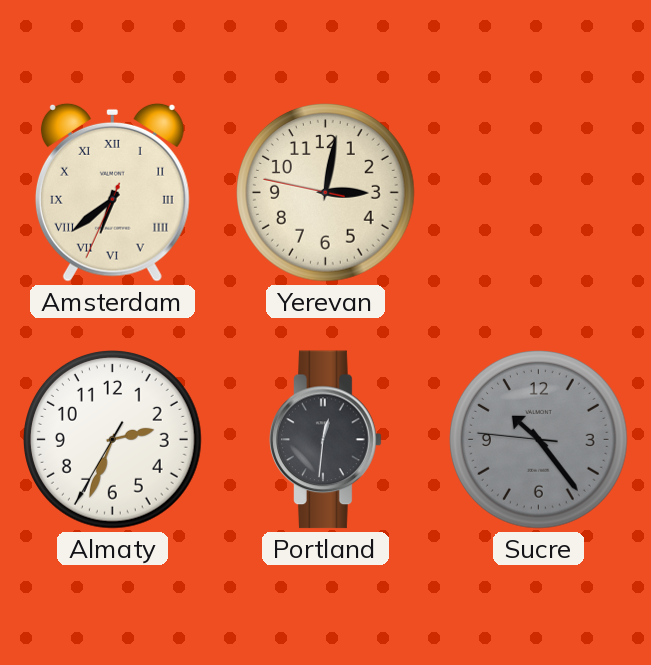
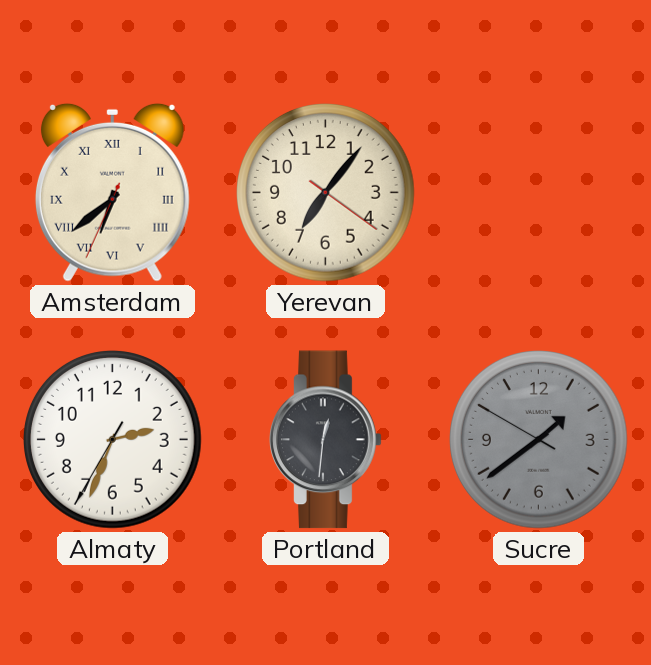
Yerevan: 3:01 -> 7:06 (326, 193)
Sucre: 10:23 -> 1:38 (539, 440)
